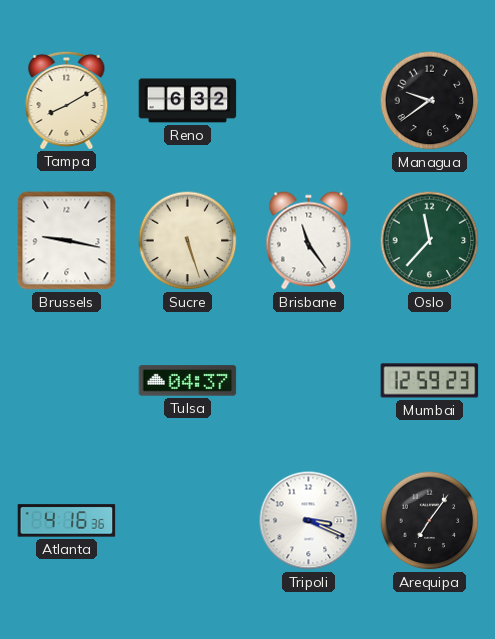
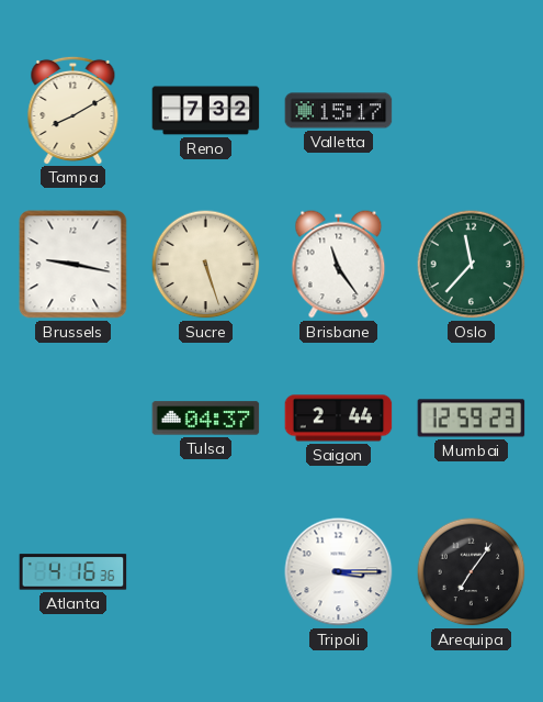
Reno: 6:32 -> 7:32 (206, 111)
Valletta: none -> 15:17 (339, 111)
Managua: 9:39 -> none (430, 101)
Saigon: none -> 2:44 (339, 419)
Tripoli: 3:19 -> 3:15 (339, 572)
